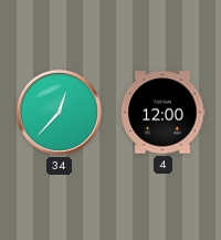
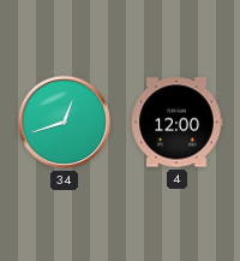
34: 12:37 -> 12:42 (64, 121)
